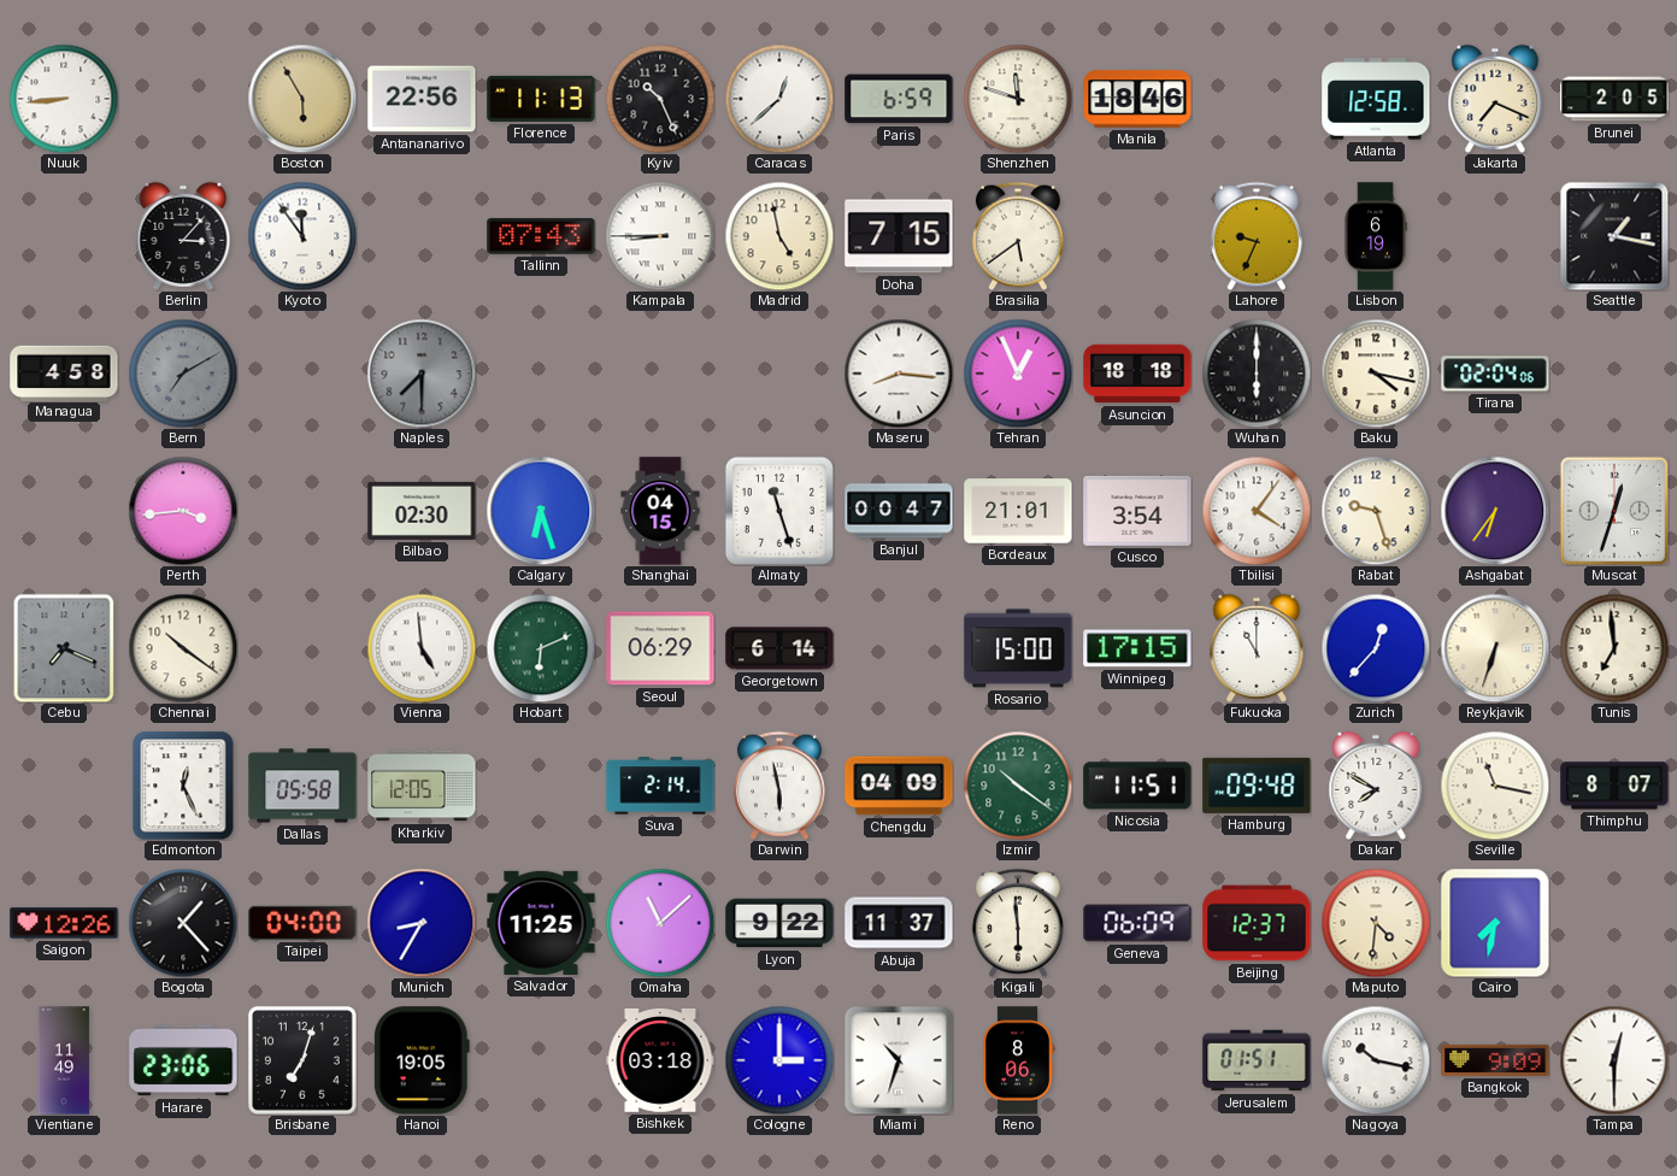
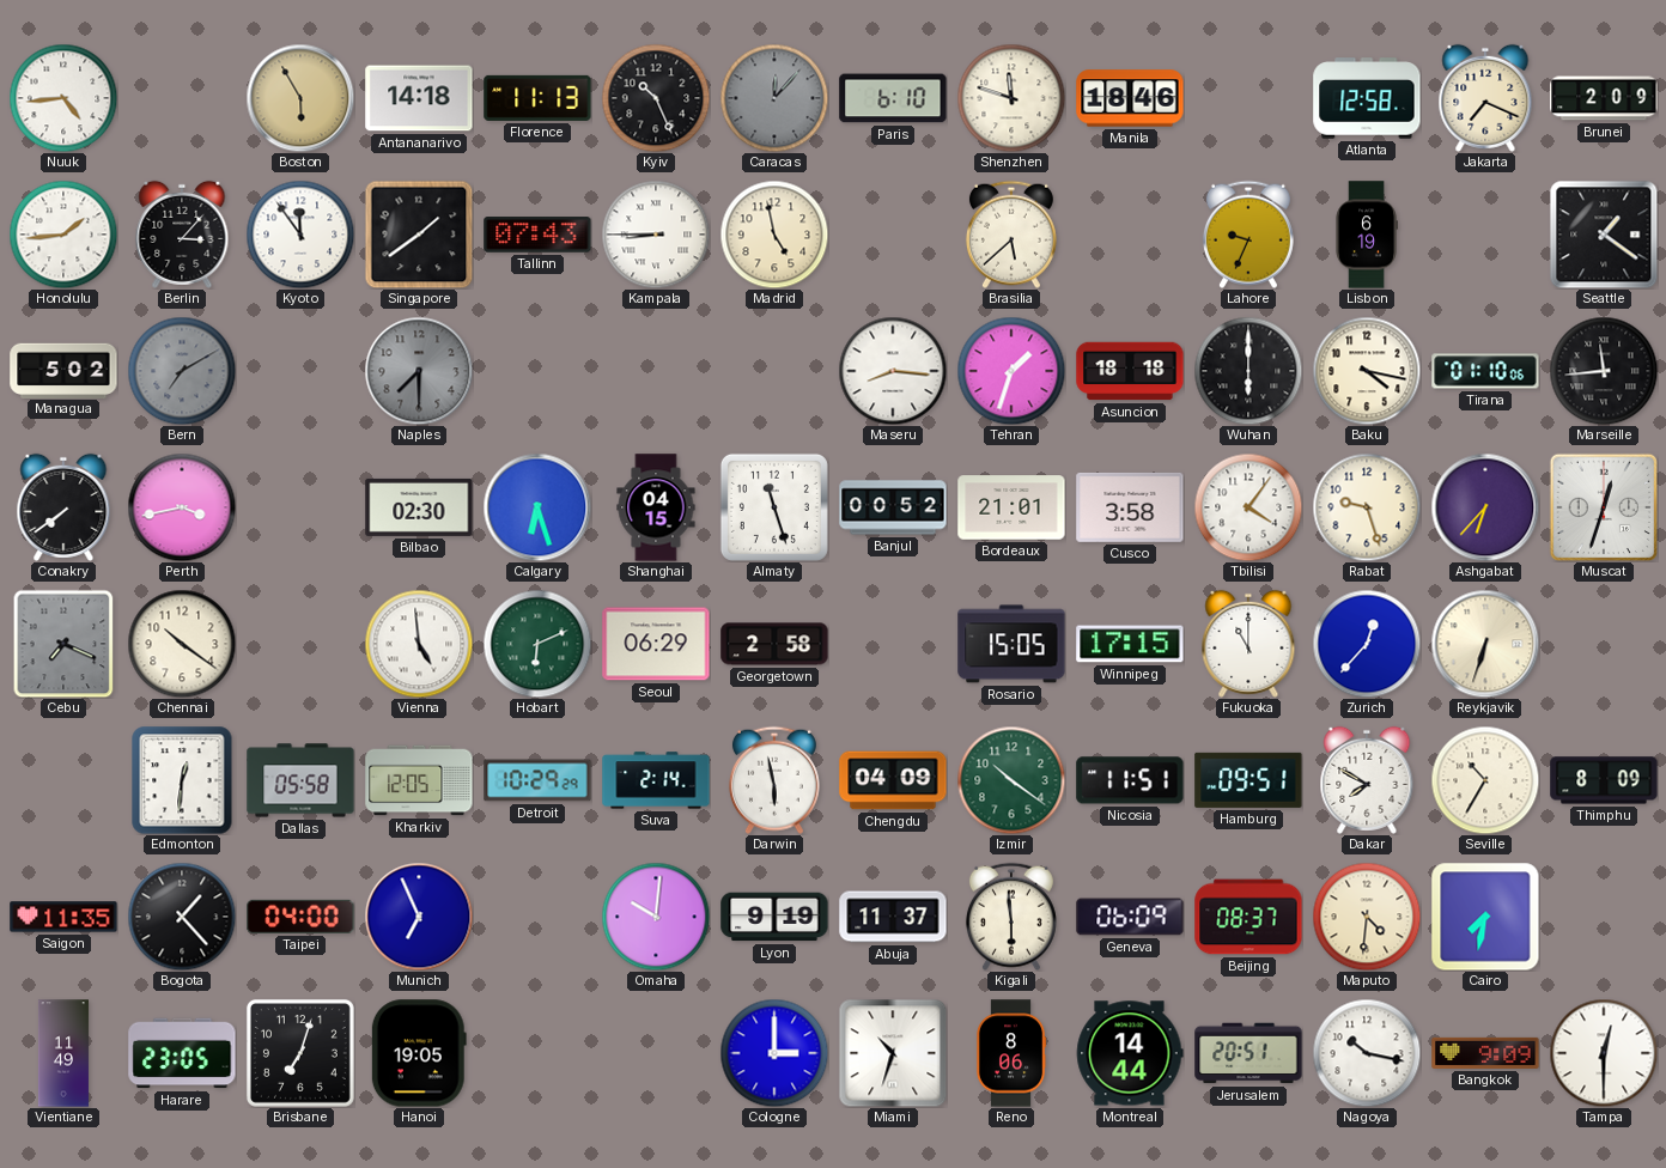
Nuuk: 8:44 -> 4:44 (63, 98)
Antananarivo: 22:56 -> 14:18 (419, 98)
Caracas: 12:38 -> 12:07 (774, 98)
Caracas dial: white -> grey (774, 98)
Paris: 6:59 -> 6:10 (893, 98)
Brunei: 2:05 -> 2:09 (1604, 98)
Honolulu: none -> 1:44 (63, 235)
Singapore: none -> 1:39 (419, 235)
Doha: 7:15 -> none (899, 236)
Brasilia: 5:39 -> 5:38 (1011, 235)
Seattle: 1:17 -> 1:21 (1604, 235)
Managua: 4:58 -> 5:02 (63, 370)
Tehran: 12:56 -> 1:33 (1011, 371)
Tirana: 02:04 -> 01:10 (1485, 371)
Marseille: none -> 11:44 (1604, 371)
Conakry: none -> 7:39 (63, 507)
Perth: 3:44 -> 3:43 (182, 507)
Banjul: 00:47 -> 00:52 (893, 507)
Cusco: 3:54 -> 3:58 (1130, 507)
Ashgabat: 6:36 -> 6:37 (1485, 507)
Georgetown: 6:14 -> 2:58 (774, 644)
Rosario: 15:00 -> 15:05 (1011, 644)
Tunis: 6:59 -> none (1614, 648)
Edmonton: 12:26 -> 12:31 (182, 780)
Detroit: none -> 10:29 (537, 780)
Hamburg: 09:48 -> 09:51 (1248, 780)
Seville: 11:17 -> 10:35 (1485, 780)
Thimphu: 8:07 -> 8:09 (1604, 780)
Saigon: 12:26 -> 11:35 (63, 917)
Munich: 8:35 -> 6:56 (419, 917)
Salvador: 11:25 -> none (541, 923)
Omaha: 11:08 -> 10:01 (656, 917)
Lyon: 9:22 -> 9:19 (774, 917)
Beijing: 12:37 -> 08:37 (1248, 917)
Harare: 23:06 -> 23:05 (182, 1053)
Bishkek: 03:18 -> none (660, 1060)
Montreal: none -> 14:44 (1130, 1053)
Jerusalem: 01:51 -> 20:51 (1248, 1053)
